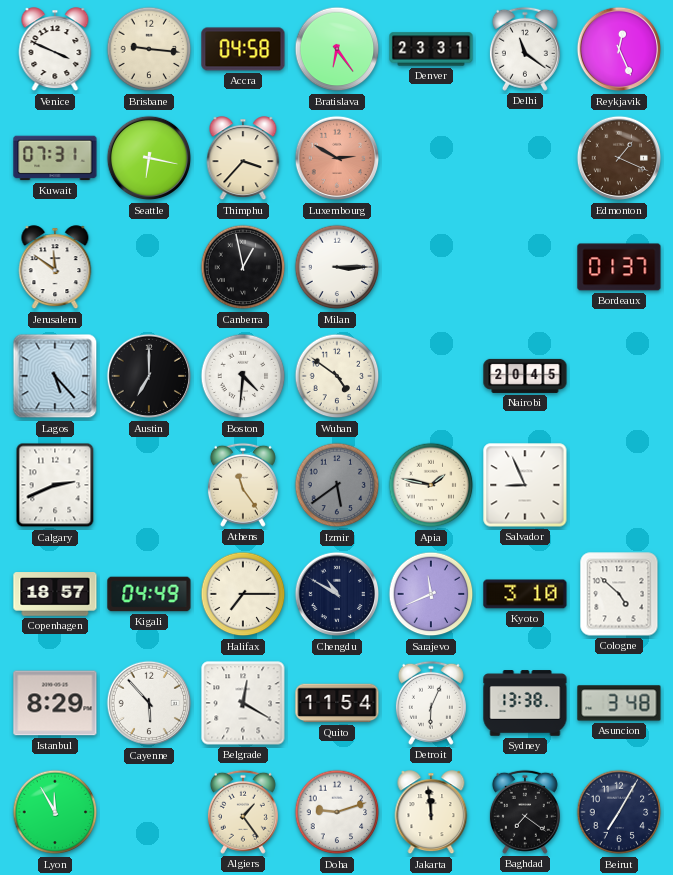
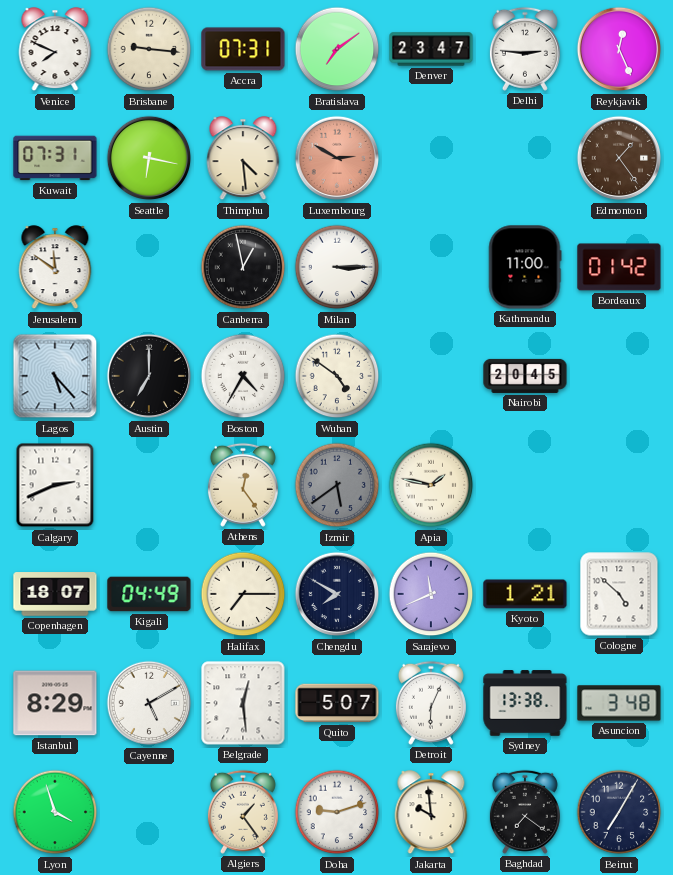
Venice: 3:49 -> 7:49 (55, 50)
Accra: 04:58 -> 07:31 (243, 49)
Bratislava: 6:24 -> 7:09 (337, 49)
Denver: 23:31 -> 23:47 (431, 49)
Delhi: 11:21 -> 2:46 (525, 49)
Thimphu: 3:37 -> 4:29 (243, 159)
Edmonton: 1:19 -> 1:24 (619, 158)
Kathmandu: none -> 11:00 (525, 267)
Bordeaux: 01:37 -> 01:42 (619, 267)
Boston: 4:31 -> 4:35 (243, 376)
Athens: 11:24 -> 12:24 (243, 485)
Salvador: 8:56 -> none (525, 485)
Copenhagen: 18:57 -> 18:07 (55, 594)
Chengdu: 10:50 -> 7:50 (337, 594)
Kyoto: 3:10 -> 1:21 (525, 594)
Cayenne: 5:53 -> 5:10 (149, 703)
Belgrade: 12:20 -> 12:29 (243, 703)
Quito: 11:54 -> 5:07 (337, 703)
Lyon: 11:55 -> 3:57 (55, 812)
Jakarta: 11:59 -> 9:59 (431, 813)
